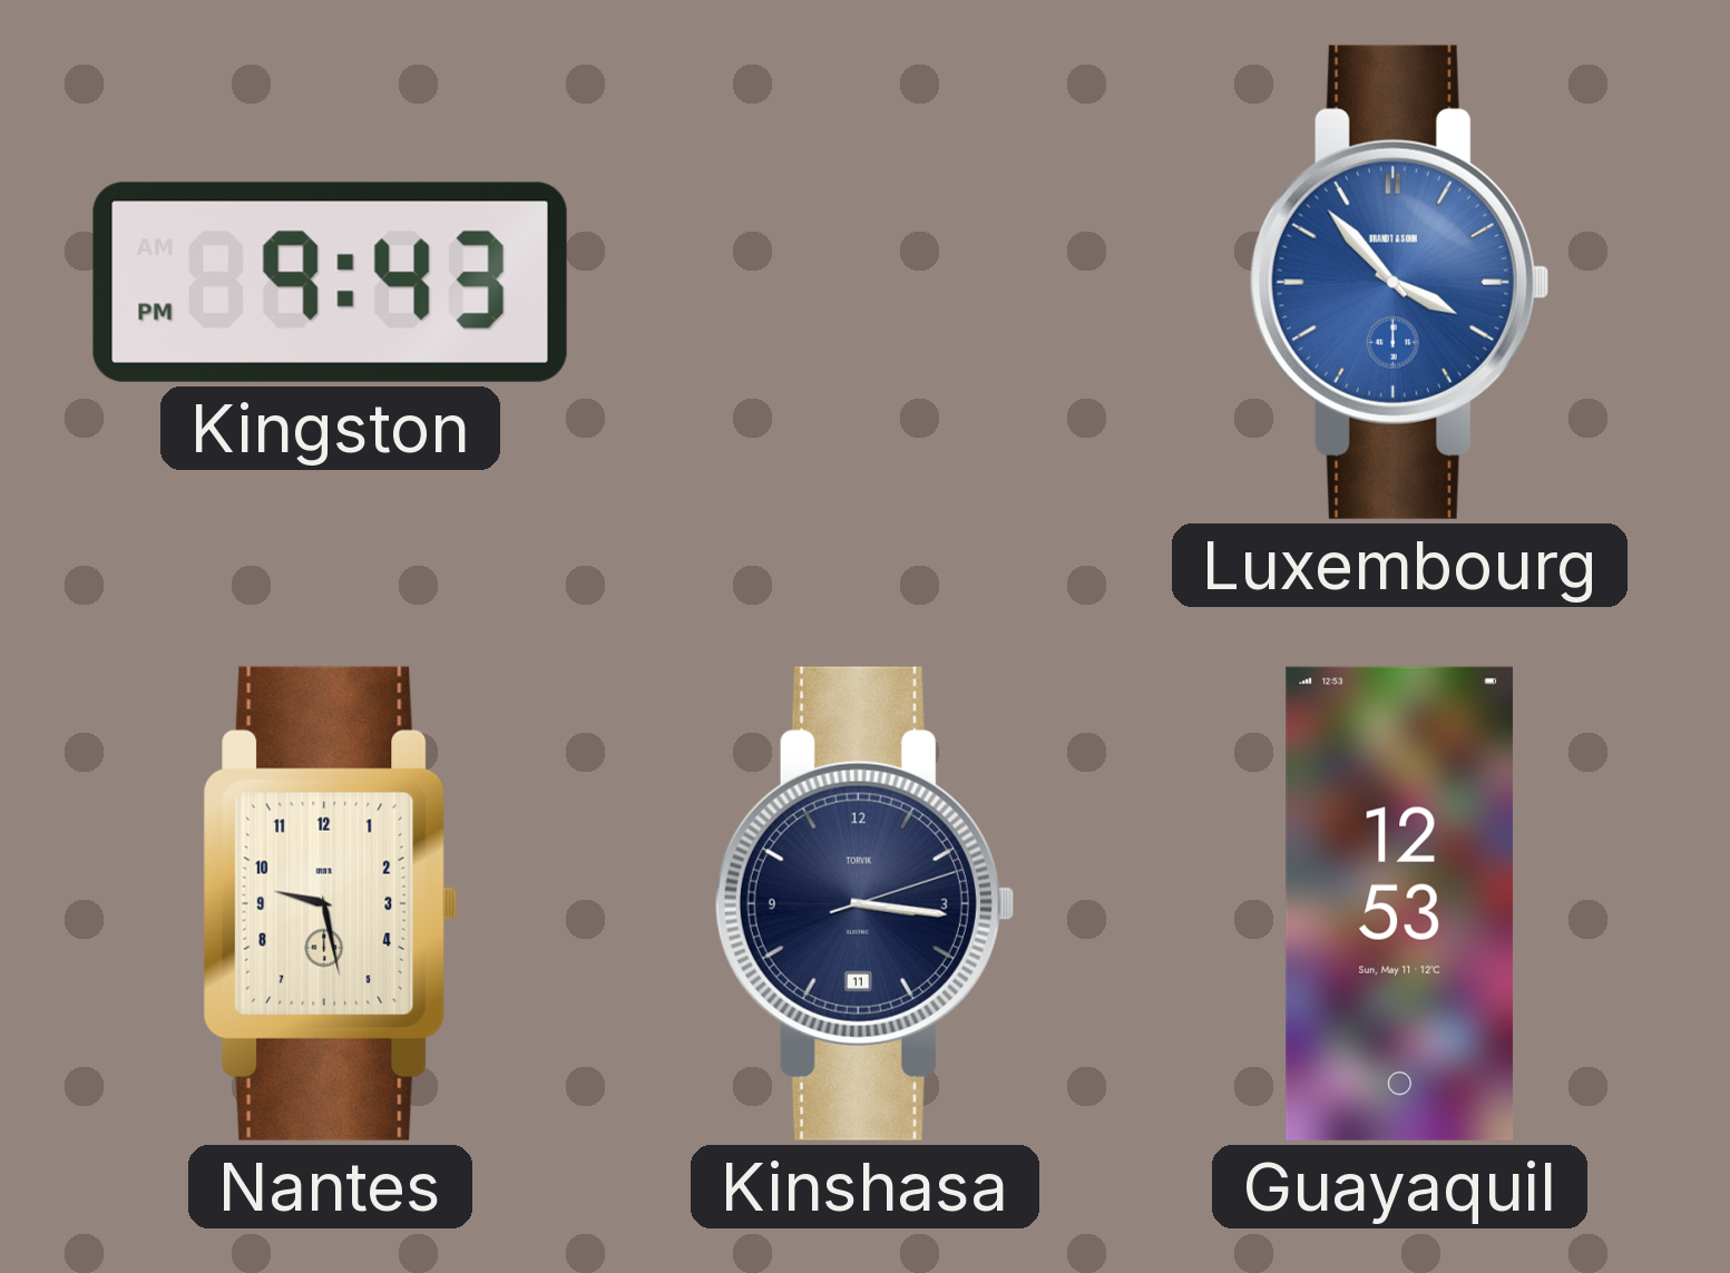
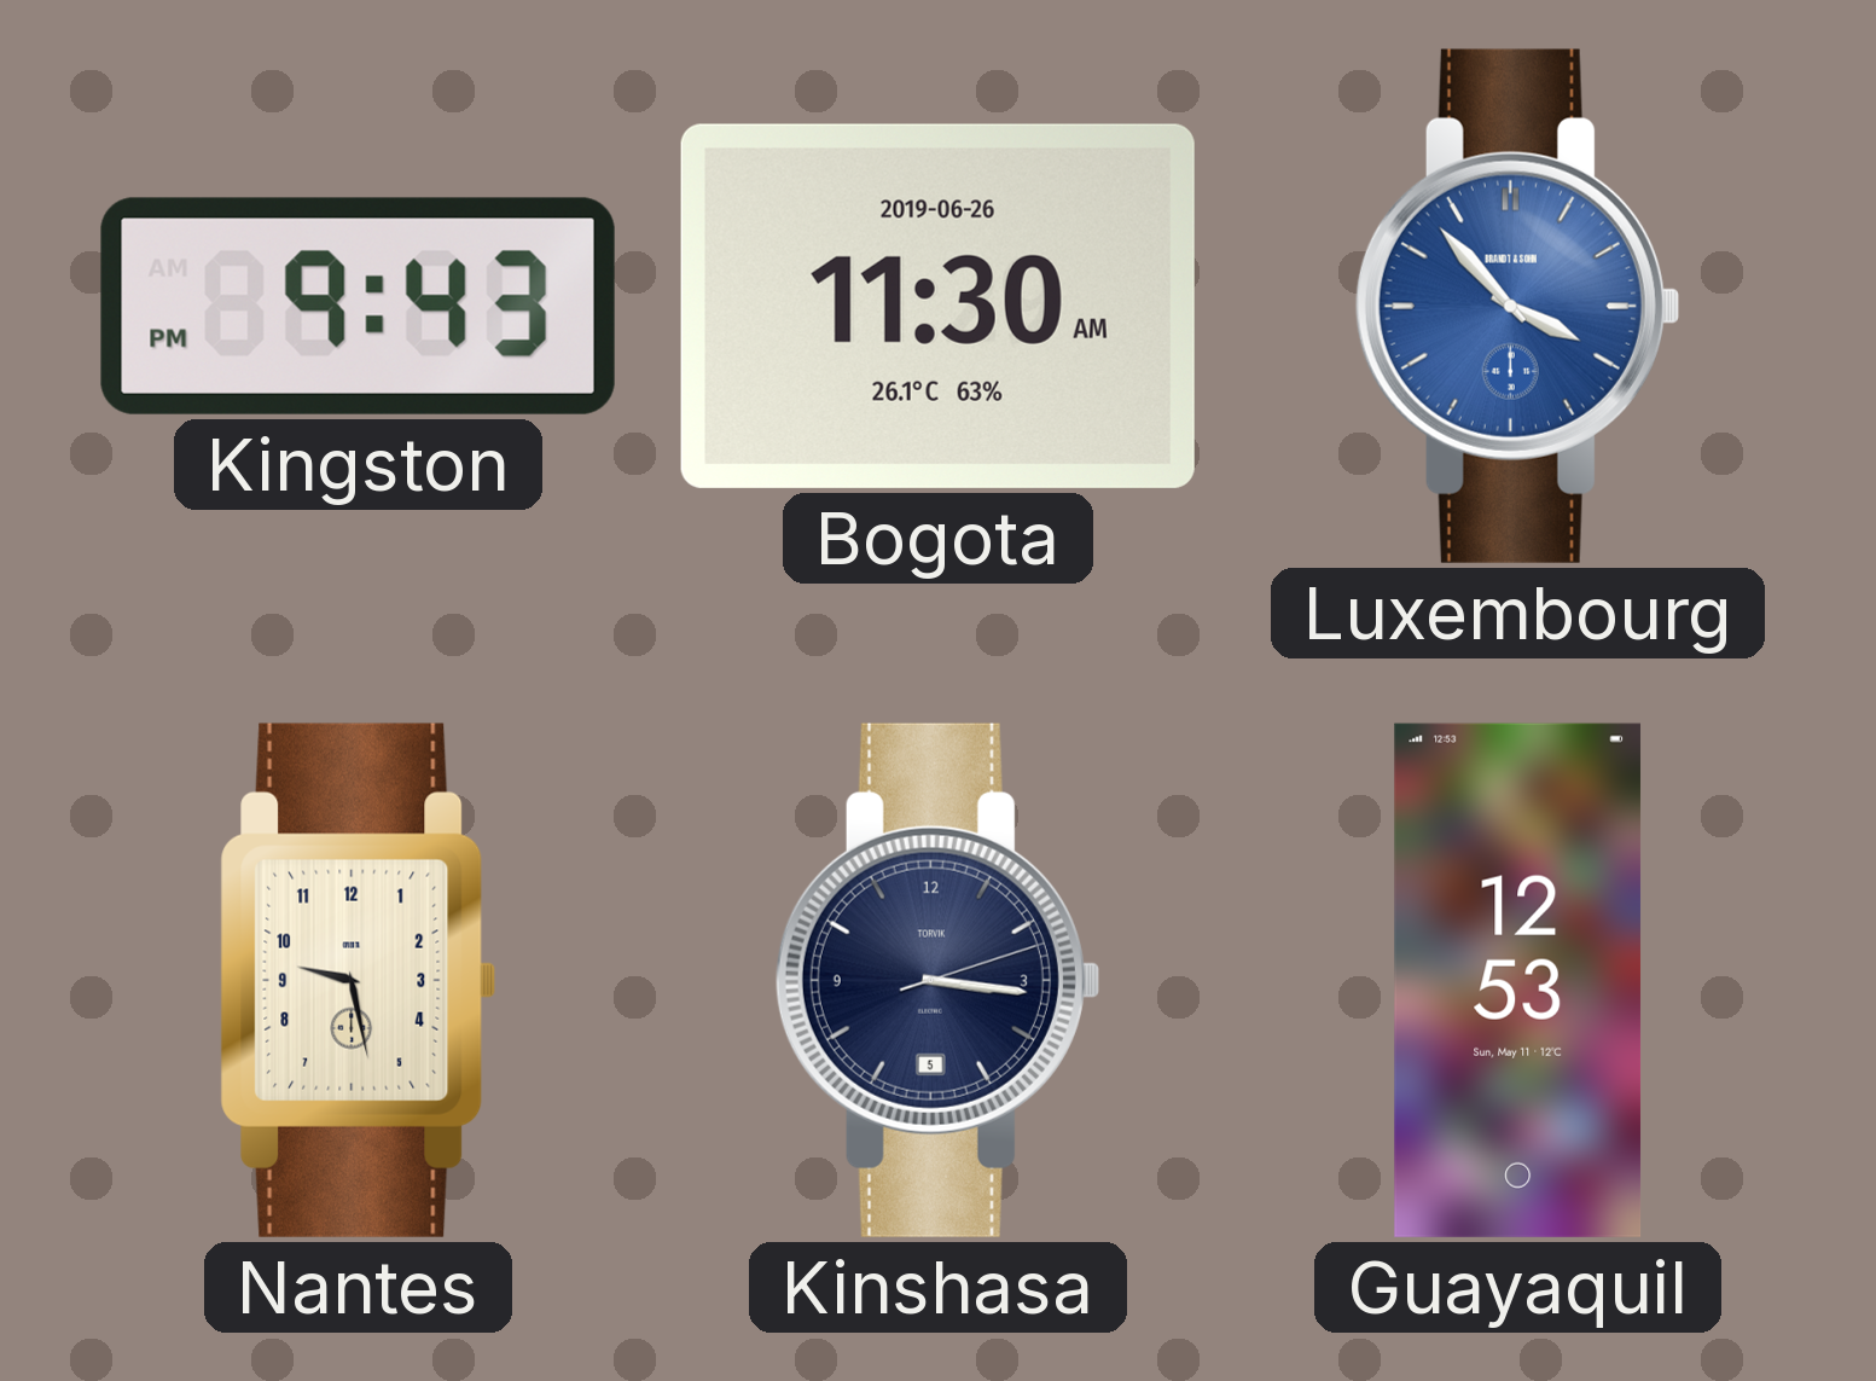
Bogota: none -> 11:30 (937, 306)
Kinshasa date: 11 -> 5 (937, 980)
